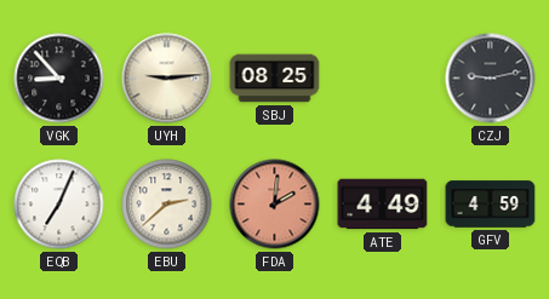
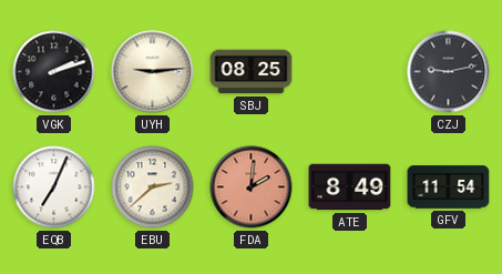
VGK: 8:53 -> 2:12 (54, 72)
ATE: 4:49 -> 8:49 (350, 187)
GFV: 4:59 -> 11:54 (449, 187)
